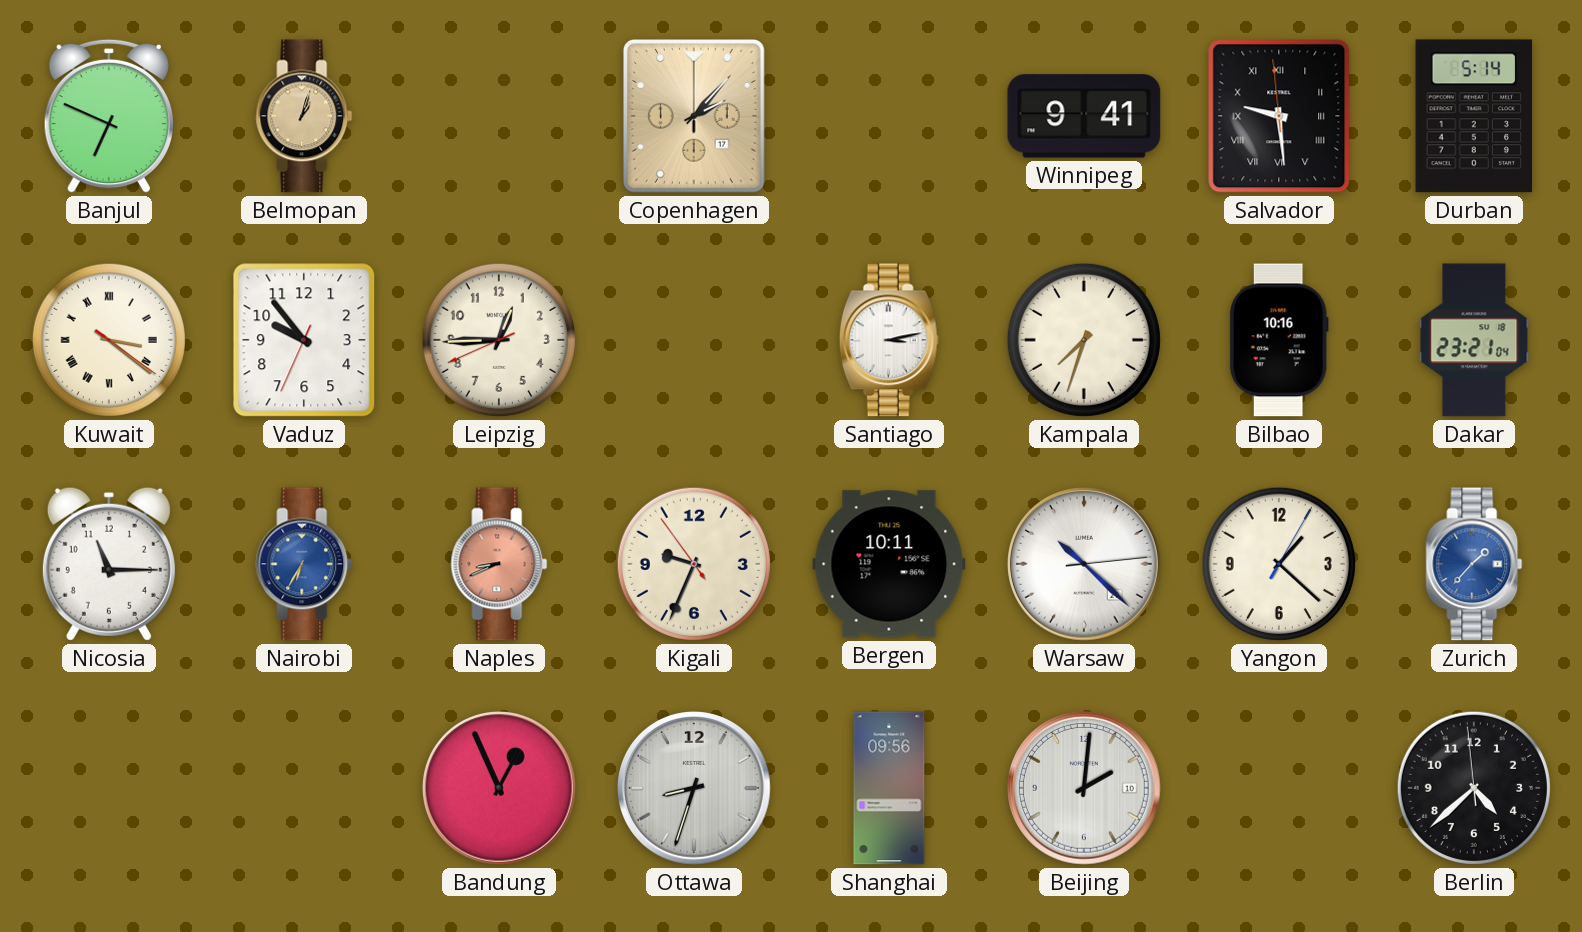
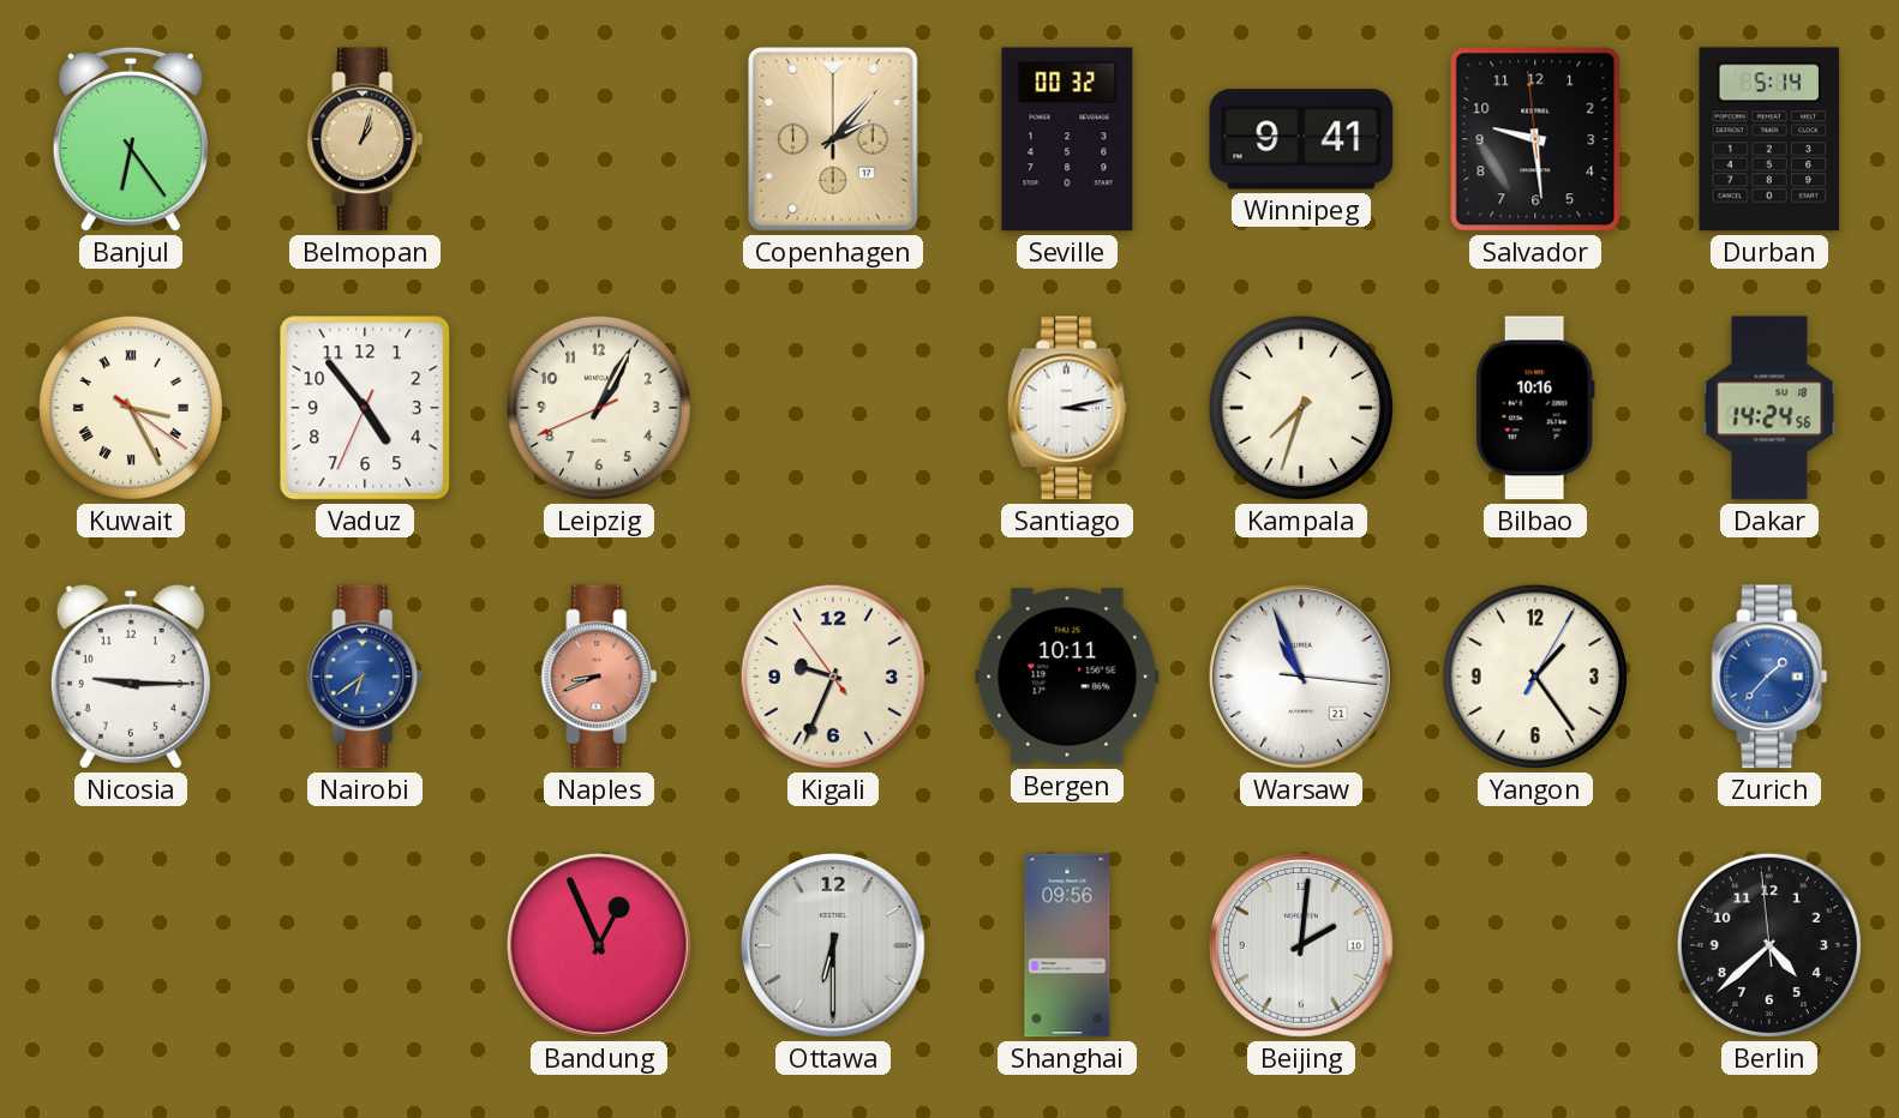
Banjul: 6:49 -> 6:24 (131, 139)
Seville: none -> 00:32 (1067, 139)
Salvador numerals: Roman -> Arabic (1535, 139)
Kuwait: 3:21 -> 3:25 (131, 408)
Vaduz: 9:53 -> 4:53 (365, 408)
Leipzig: 12:44 -> 1:04 (599, 408)
Dakar: 23:21 -> 14:24 (1769, 408)
Nicosia: 11:15 -> 9:15 (131, 677)
Nairobi: 6:35 -> 6:39 (365, 677)
Warsaw: 10:22 -> 10:56 (1302, 678)
Yangon: 1:22 -> 1:24 (1535, 677)
Ottawa: 8:33 -> 6:30 (834, 946)
